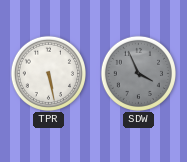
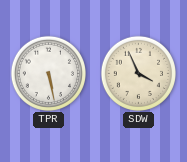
SDW dial: grey -> cream (138, 73)
